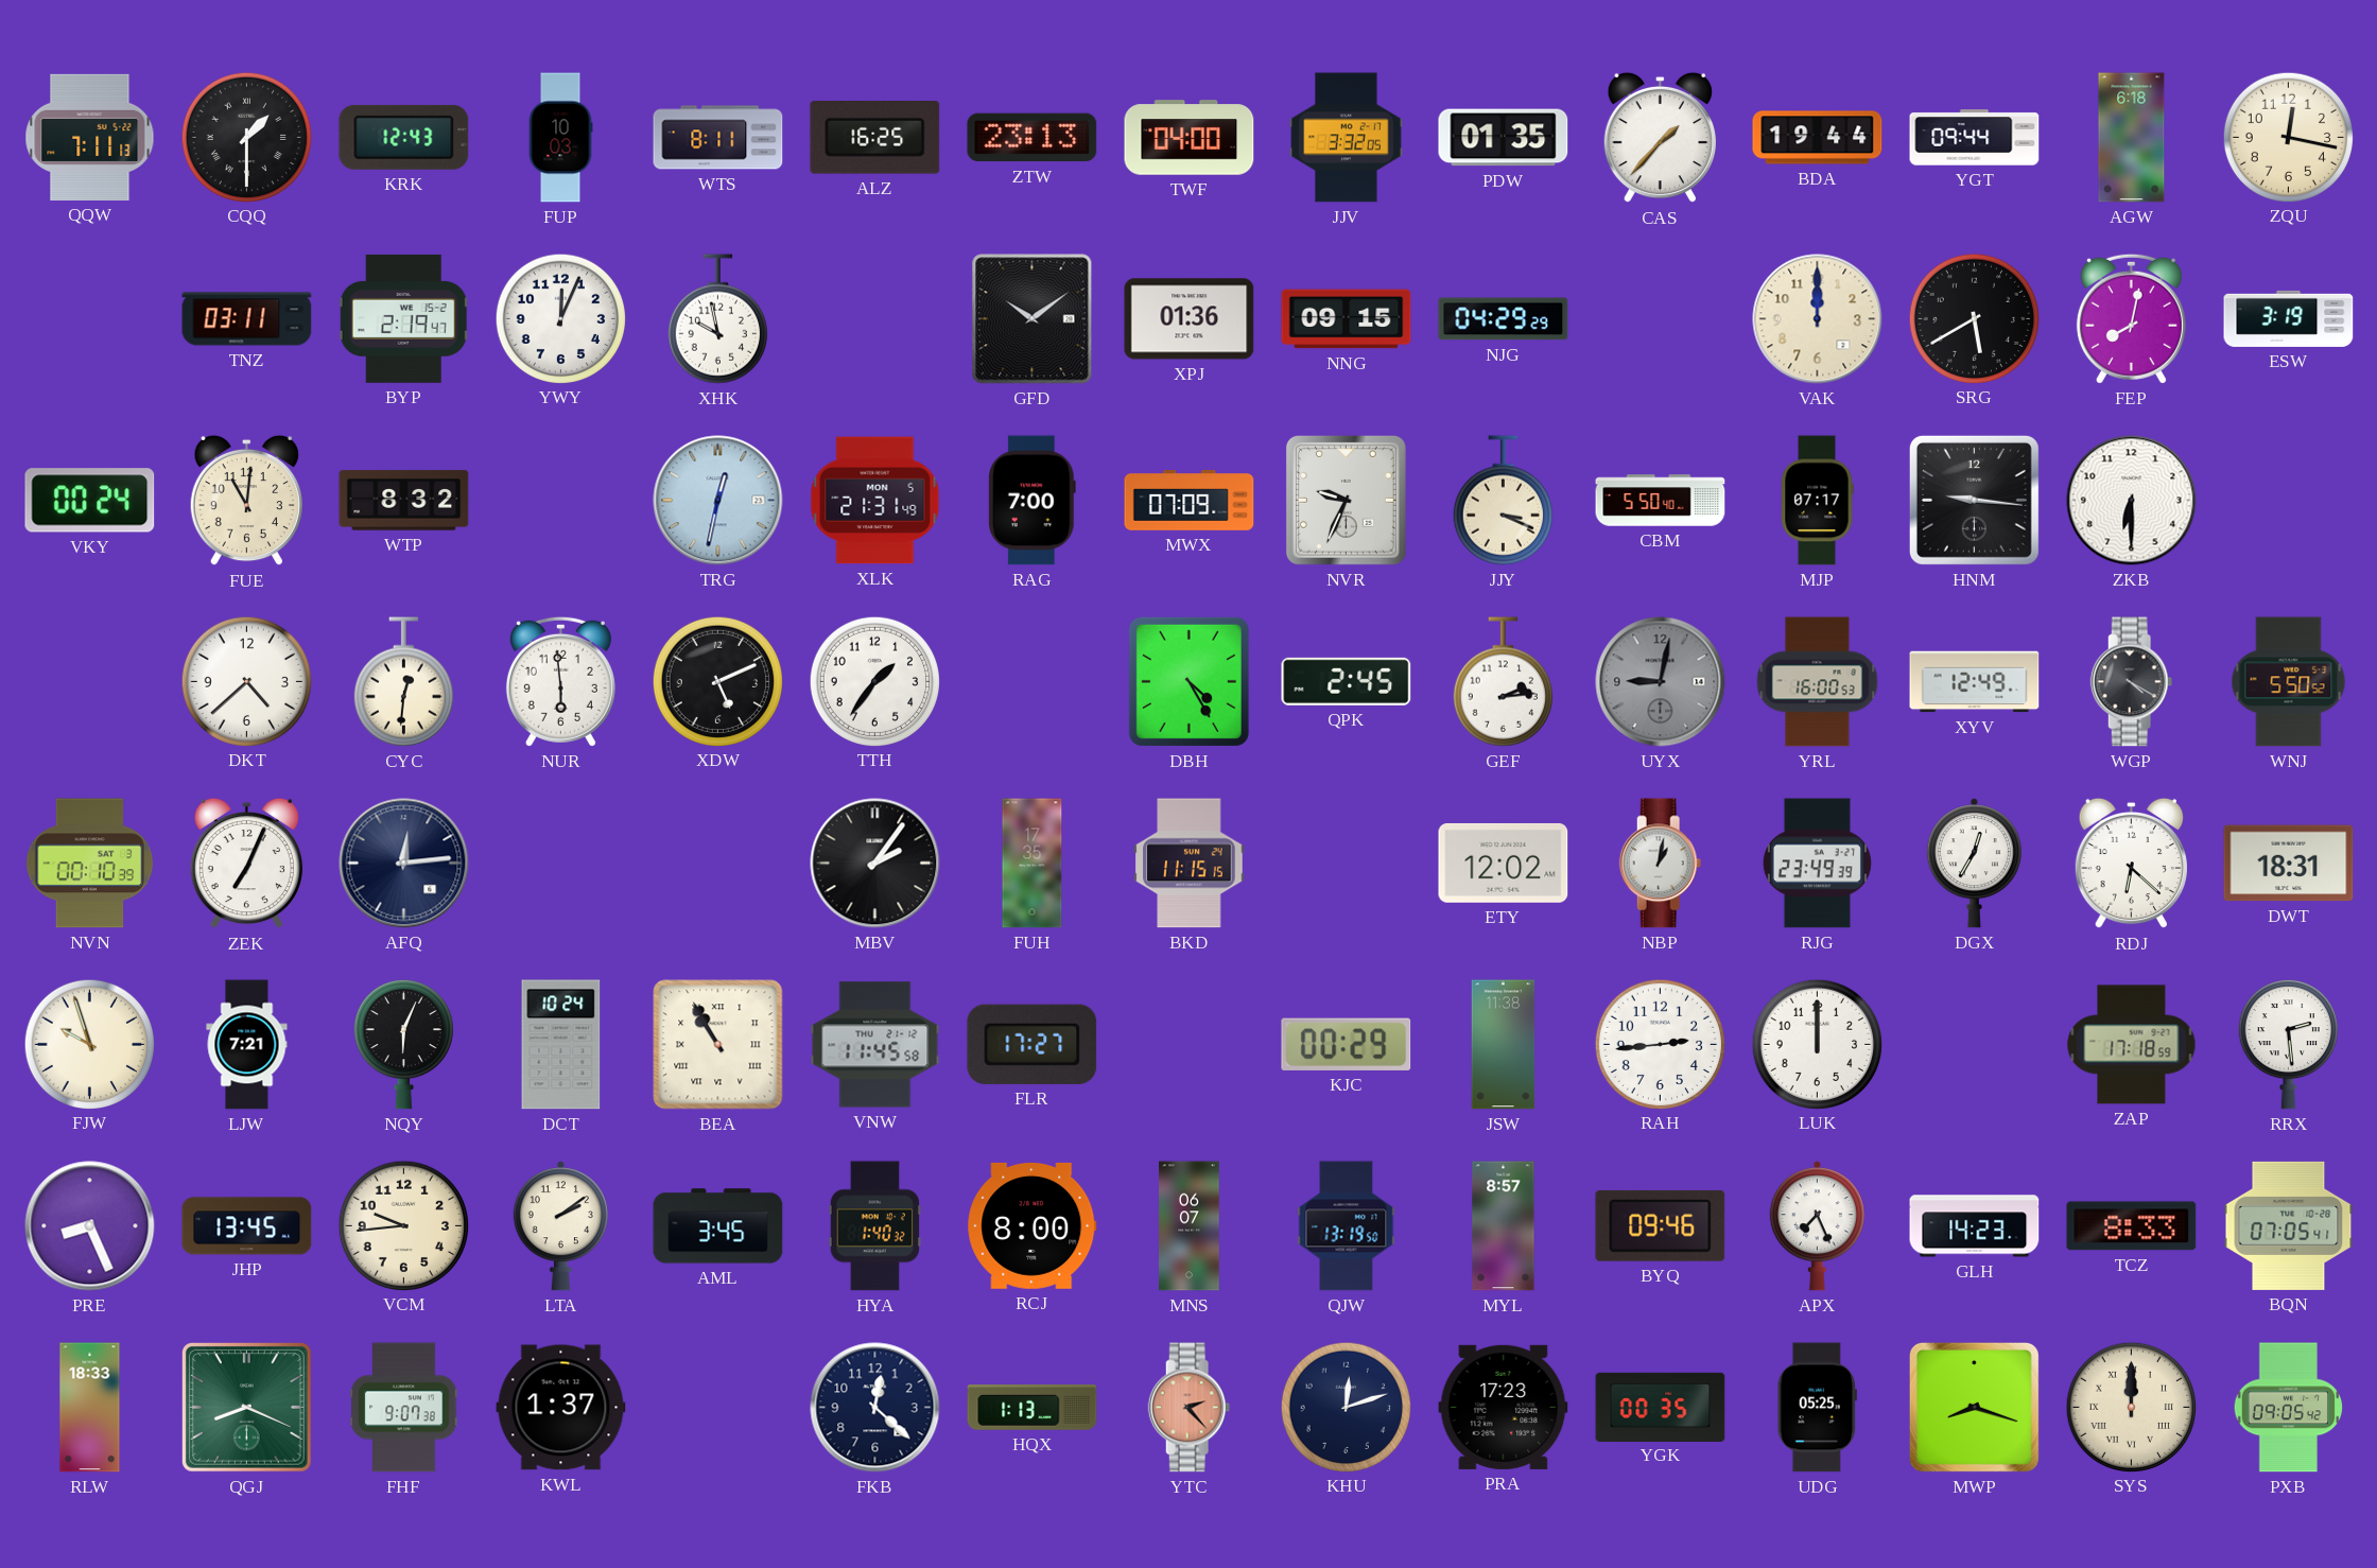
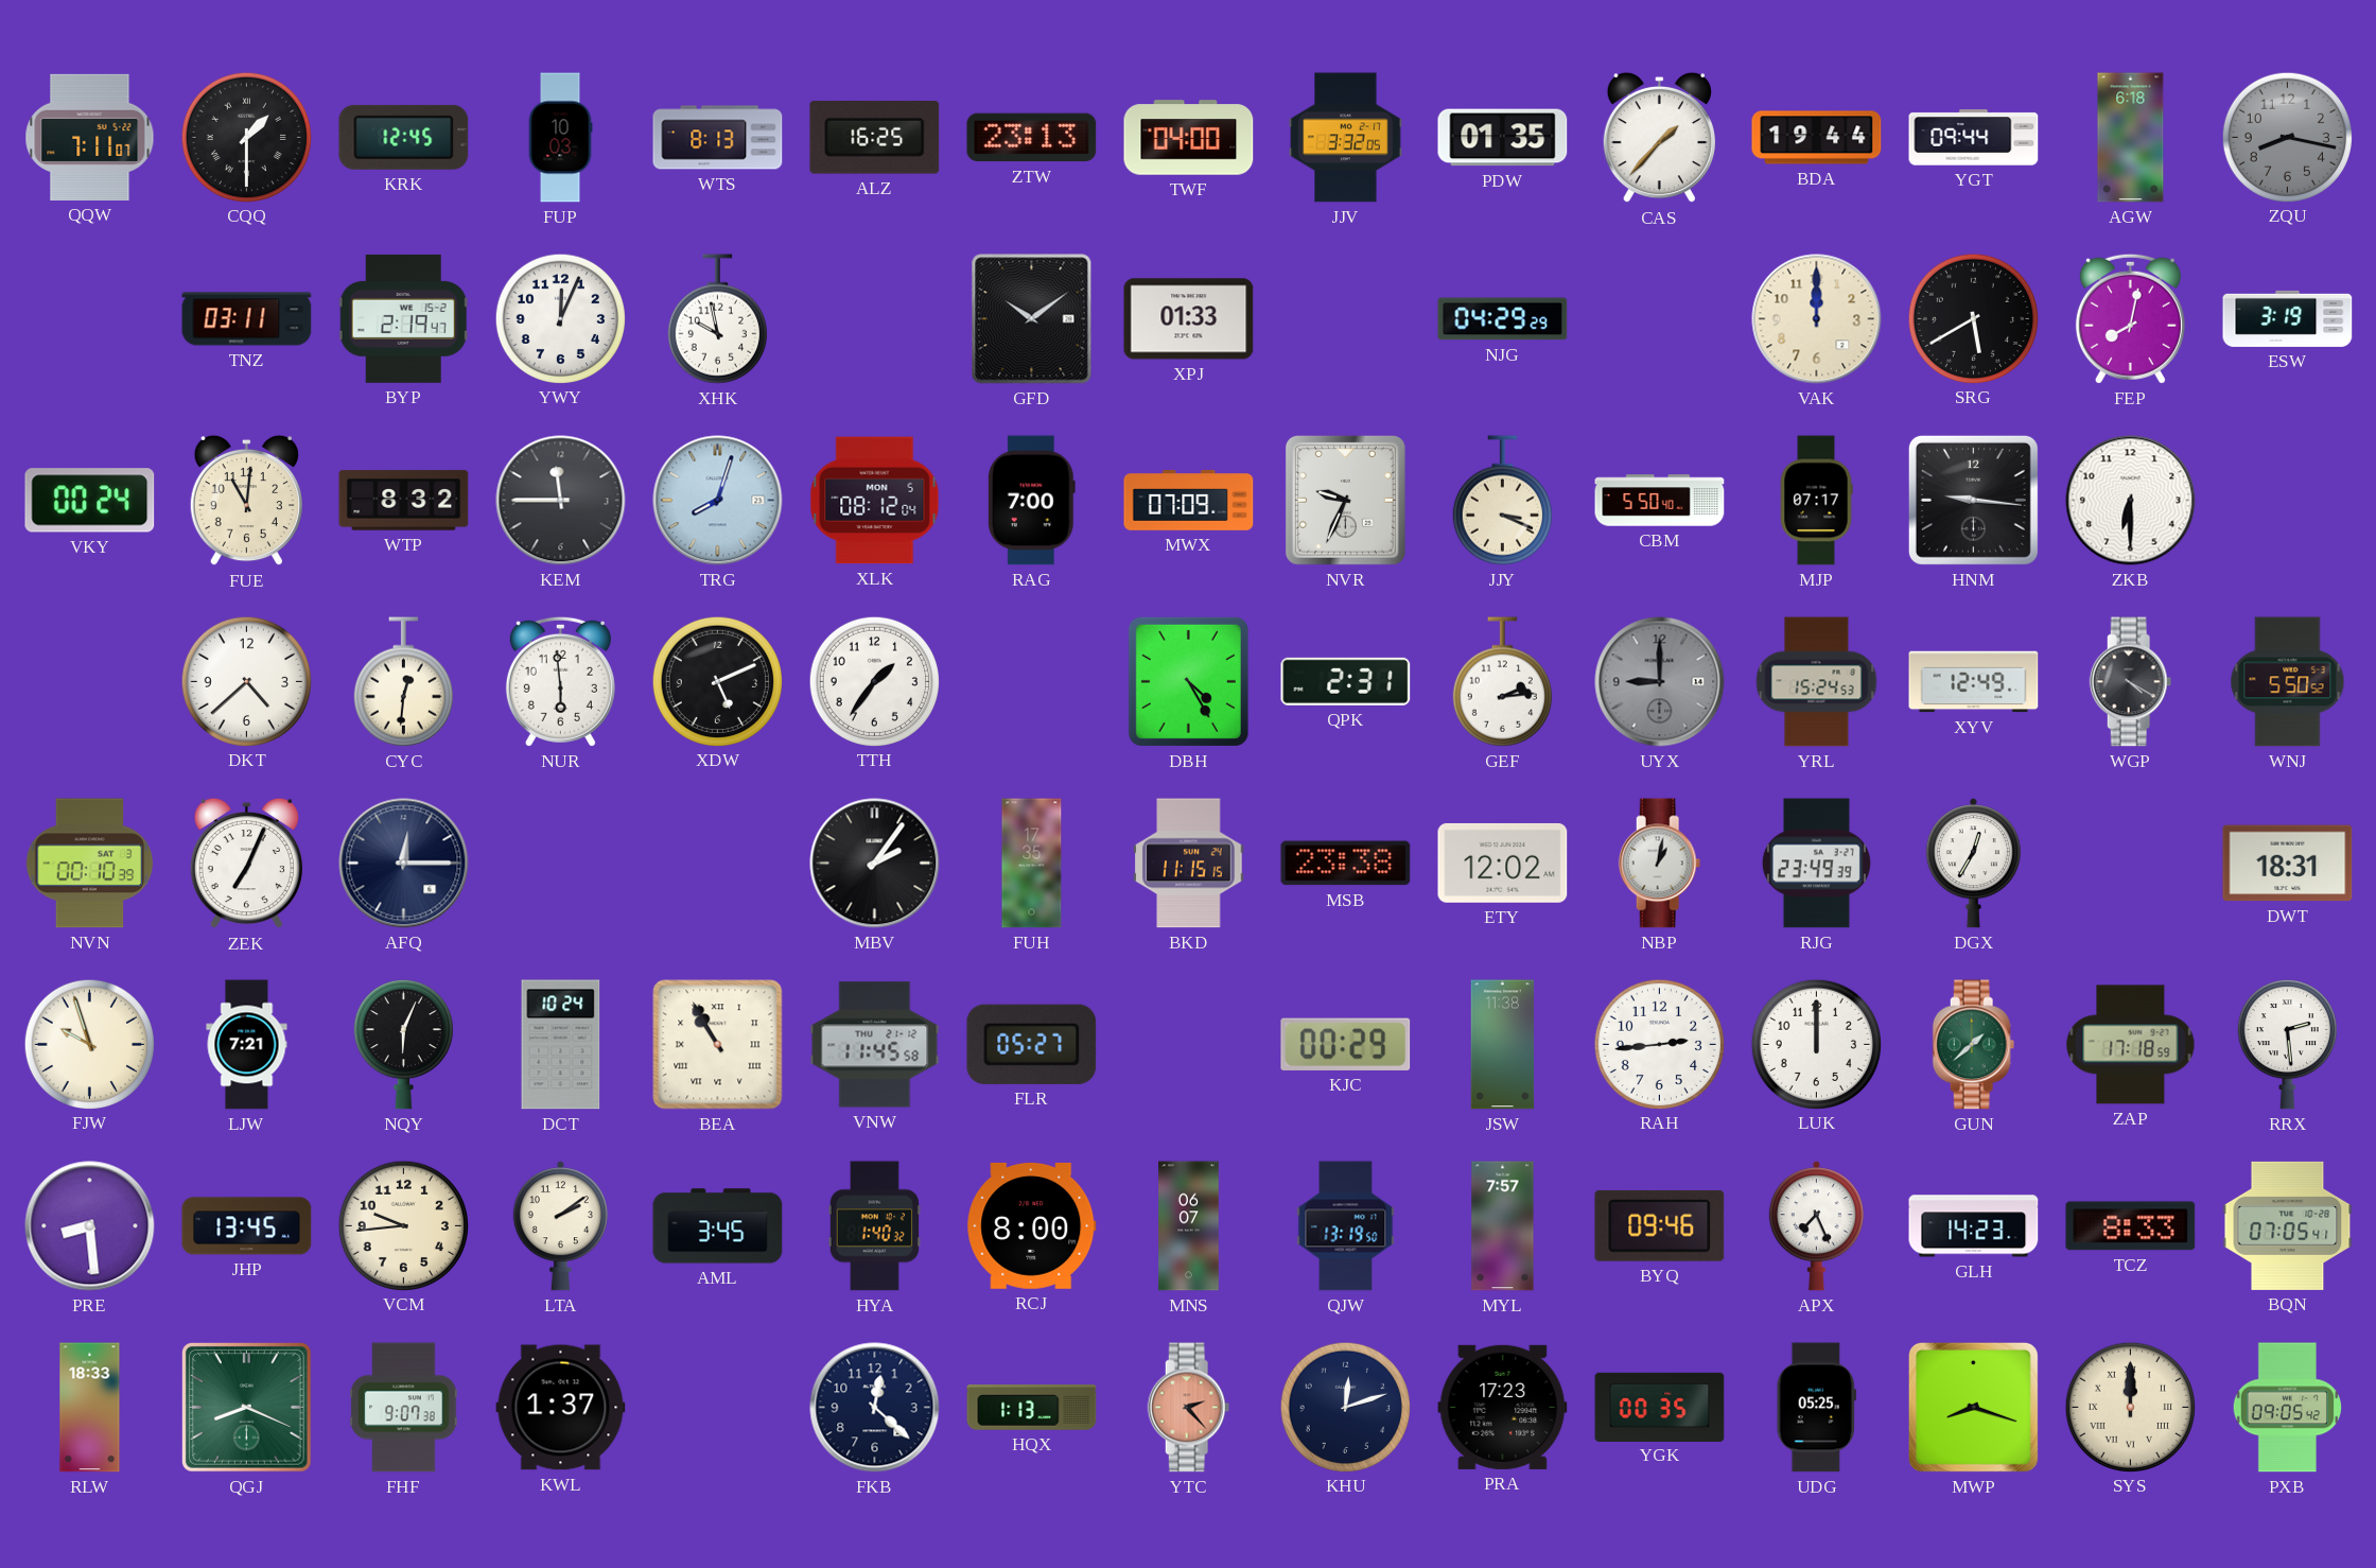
QQW: 7:11:13 -> 7:11:07 (90, 137)
KRK: 12:43 -> 12:45 (404, 137)
WTS: 8:11 -> 8:13 (718, 138)
ZQU: 12:17 -> 8:17 (2287, 137)
ZQU dial: cream -> grey (2287, 137)
XPJ: 01:36 -> 01:33 (1189, 319)
NNG: 09:15 -> none (1347, 319)
KEM: none -> 11:45 (561, 501)
TRG: 12:32 -> 8:03 (718, 501)
XLK: 21:31 -> 08:12 (875, 501)
QPK: 2:45 -> 2:31 (1346, 681)
UYX: 9:02 -> 9:00 (1660, 682)
YRL: 16:00 -> 15:24 (1817, 682)
AFQ: 12:14 -> 12:15 (404, 864)
MSB: none -> 23:38 (1346, 864)
RDJ: 6:22 -> none (2131, 864)
FLR: 17:27 -> 05:27 (1032, 1044)
GUN: none -> 1:38 (1974, 1045)
PRE: 8:26 -> 8:29 (90, 1226)
MYL: 8:57 -> 7:57 (1503, 1226)
